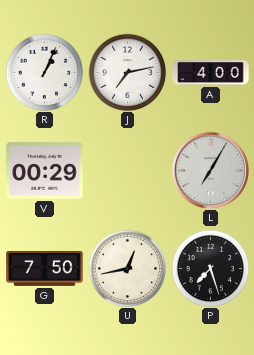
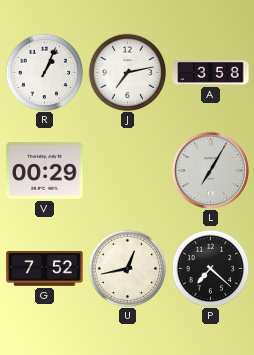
A: 4:00 -> 3:58 (211, 73)
G: 7:50 -> 7:52 (45, 268)
P: 7:27 -> 7:22 (210, 268)
